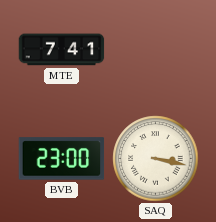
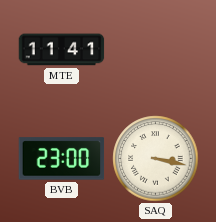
MTE: 7:41 -> 11:41 (62, 50)
